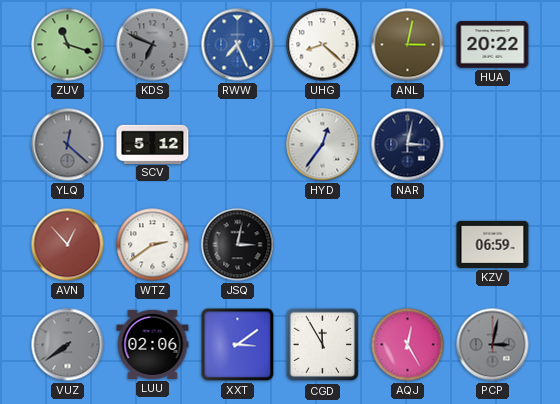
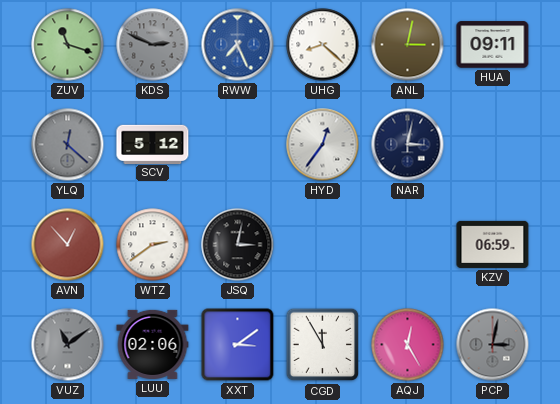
KDS: 6:49 -> 2:49 (153, 45)
HUA: 20:22 -> 09:11 (493, 45)
VUZ: 7:39 -> 11:09 (68, 345)
